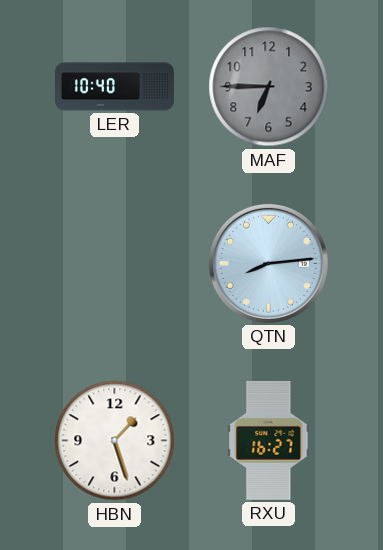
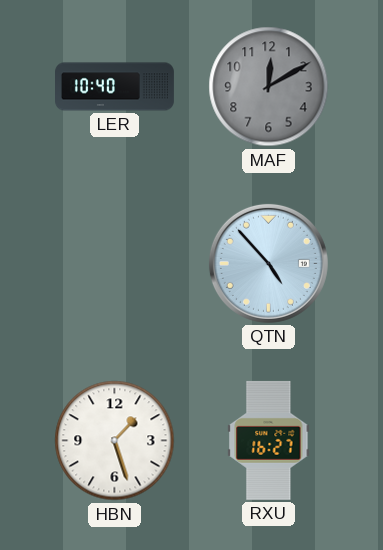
MAF: 6:45 -> 12:10 (269, 87)
QTN: 8:14 -> 4:53 (268, 263)
